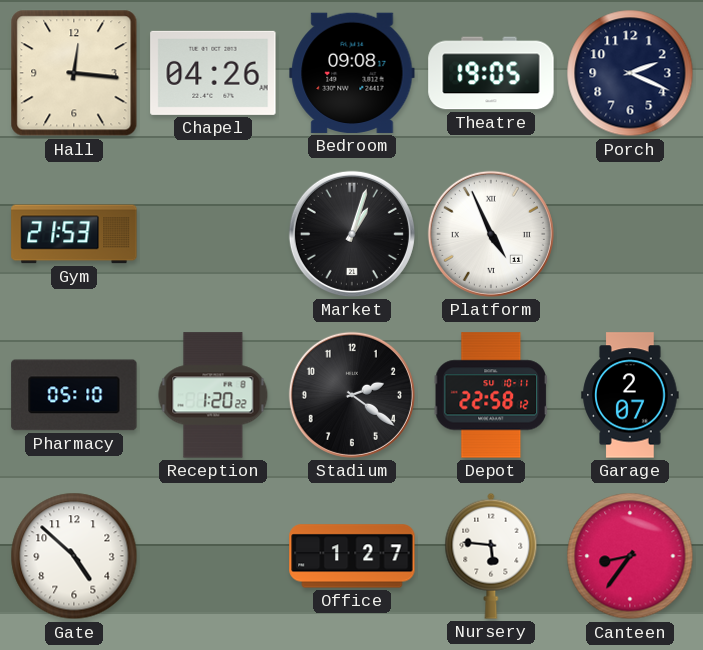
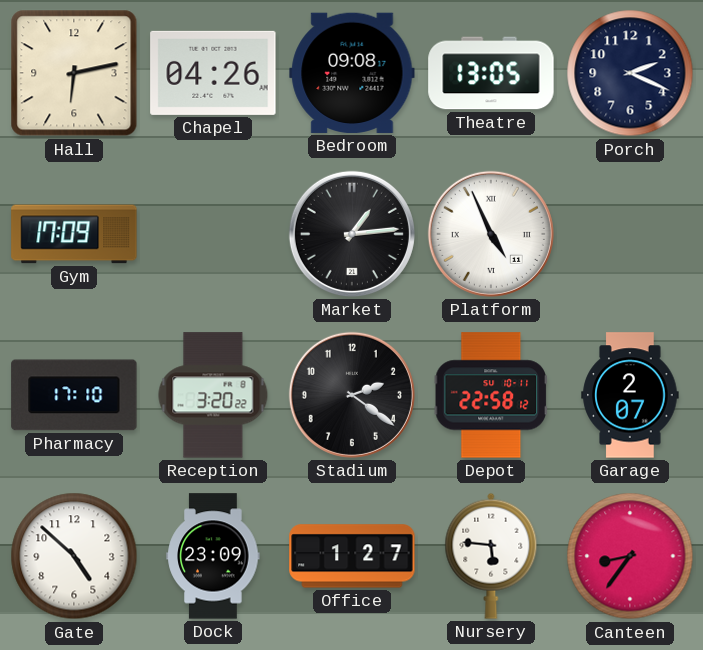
Hall: 12:16 -> 6:13 (74, 73)
Theatre: 19:05 -> 13:05 (491, 73)
Gym: 21:53 -> 17:09 (74, 234)
Market: 1:03 -> 1:14 (352, 234)
Pharmacy: 05:10 -> 17:10 (74, 395)
Reception: 1:20 -> 3:20 (213, 395)
Dock: none -> 23:09 (213, 556)
